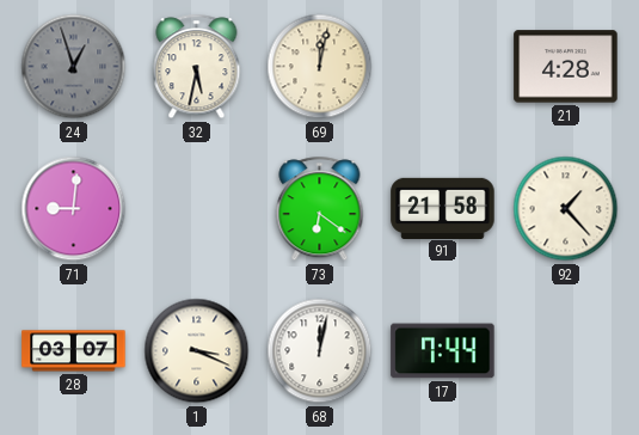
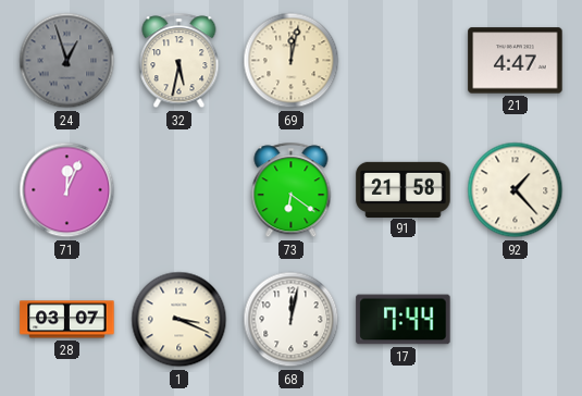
21: 4:28 -> 4:47 (516, 61)
71: 9:01 -> 12:04 (67, 190)
